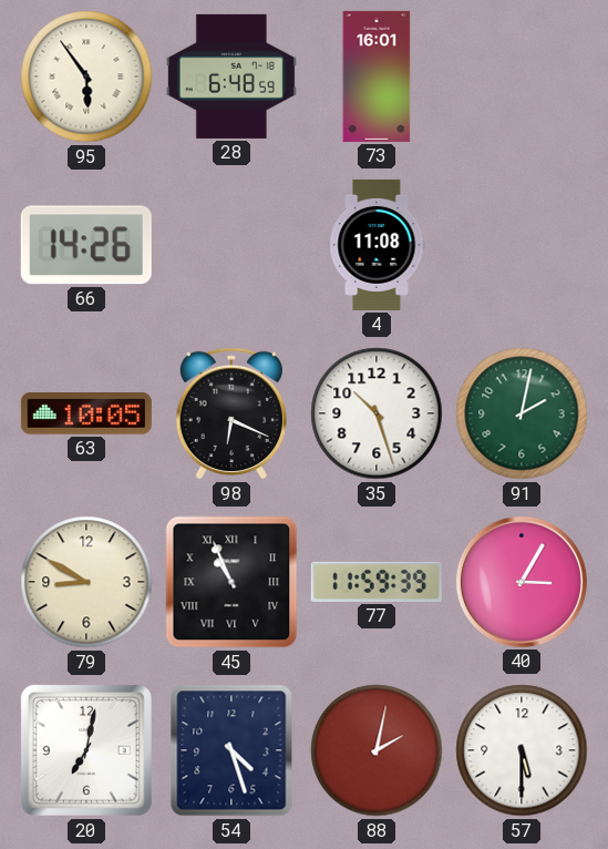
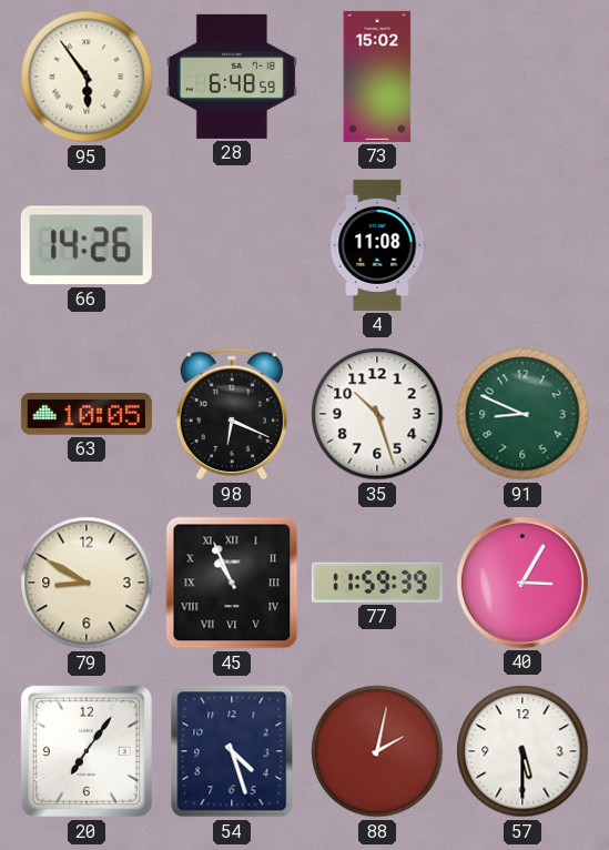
73: 16:01 -> 15:02 (377, 77)
91: 2:02 -> 8:49 (522, 414)
20: 7:02 -> 7:06 (87, 751)
